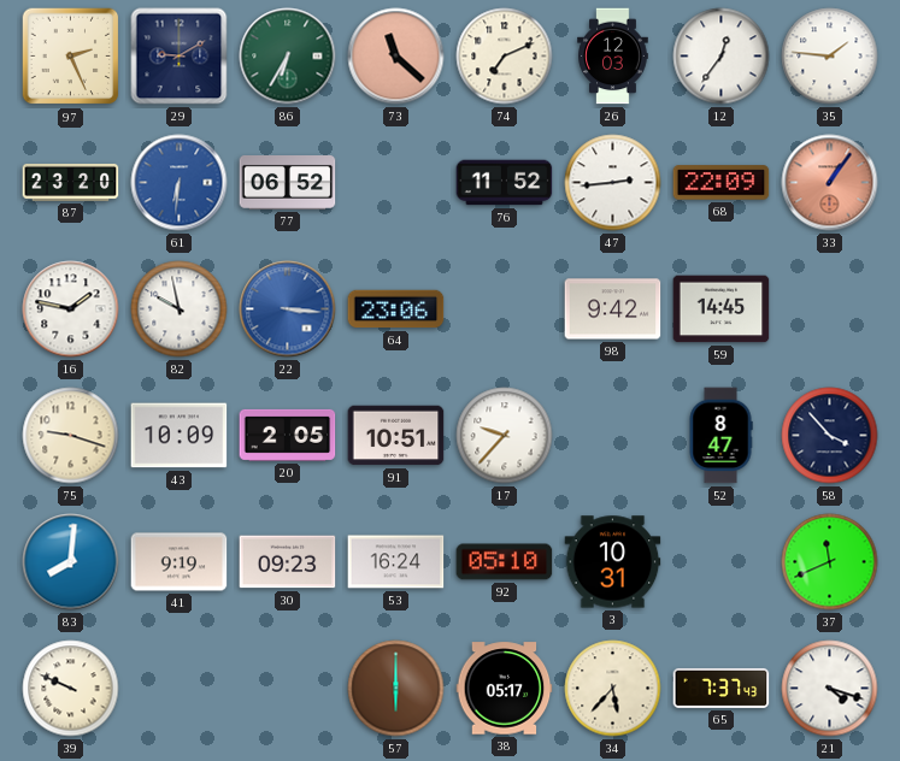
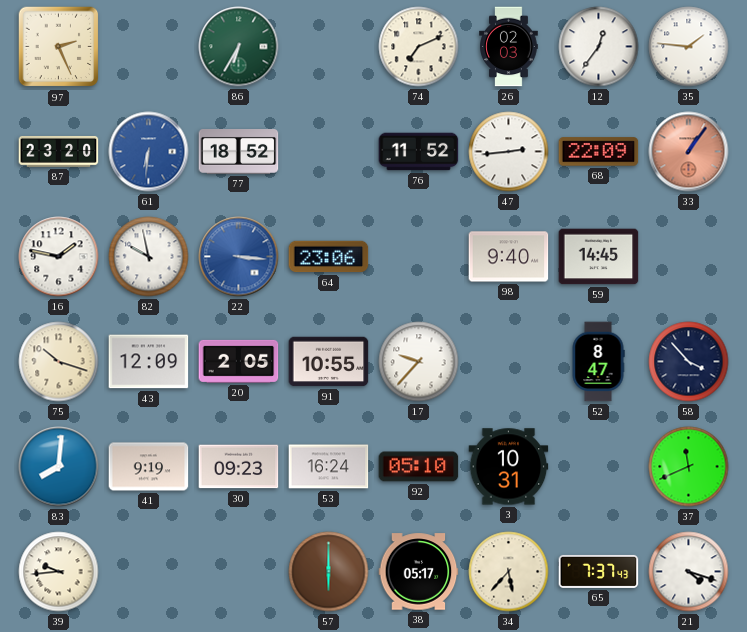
29: 9:10 -> none (180, 57)
73: 11:22 -> none (396, 57)
26: 12:03 -> 02:03 (509, 47)
77: 06:52 -> 18:52 (239, 152)
98: 9:42 -> 9:40 (509, 257)
75: 9:18 -> 10:18 (59, 362)
43: 10:09 -> 12:09 (149, 362)
91: 10:51 -> 10:55 (329, 362)
39: 9:49 -> 9:44 (59, 572)
